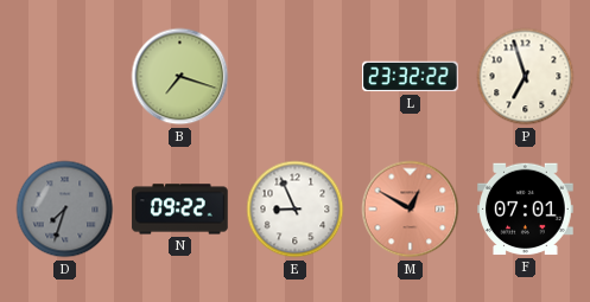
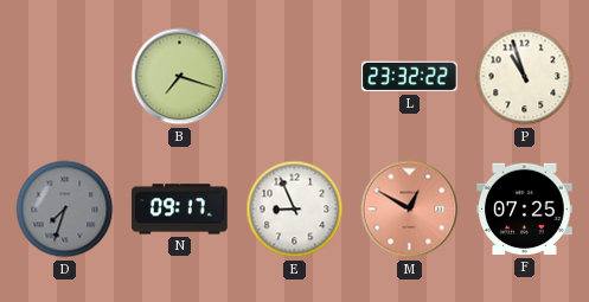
P: 6:57 -> 10:57 (525, 77)
N: 09:22 -> 09:17 (180, 210)
F: 07:01 -> 07:25 (525, 210)
